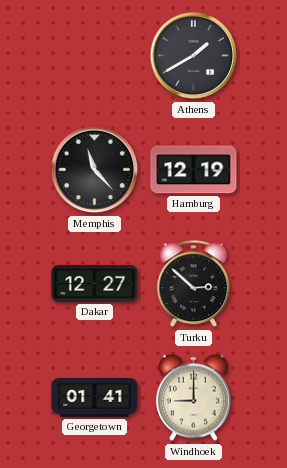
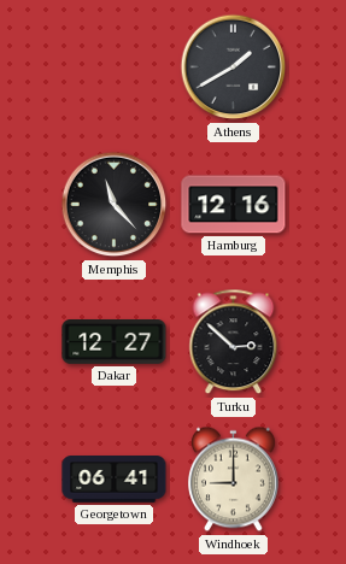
Hamburg: 12:19 -> 12:16 (234, 205)
Georgetown: 01:41 -> 06:41 (115, 480)
